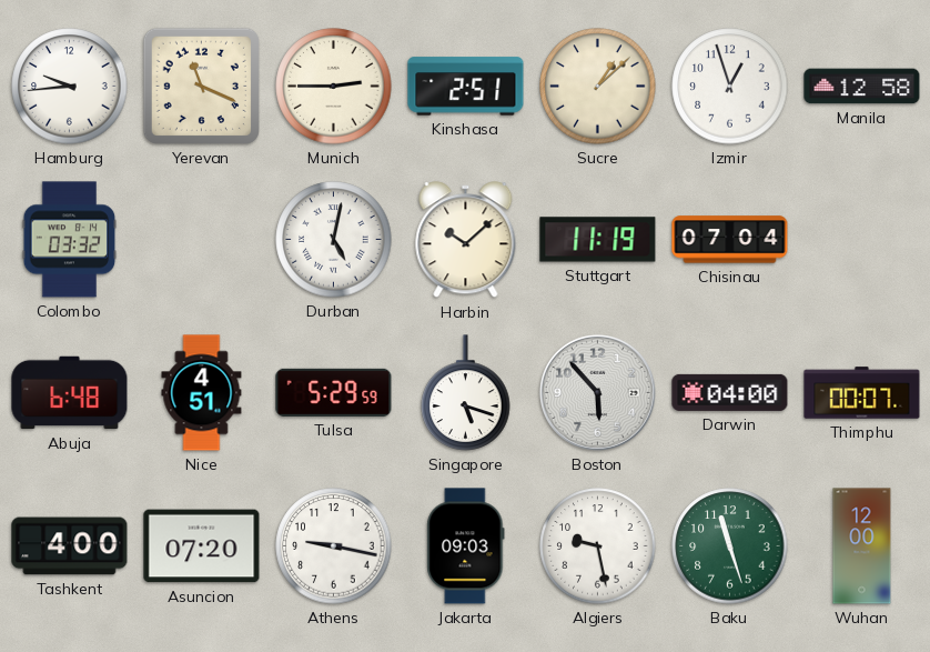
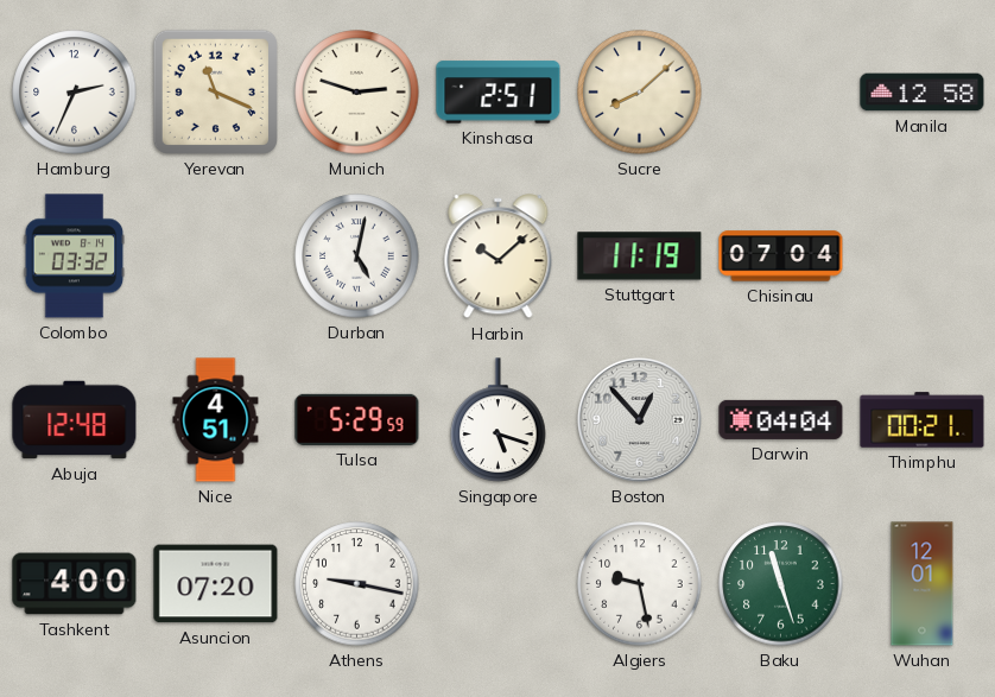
Hamburg: 9:44 -> 2:34 (75, 93)
Munich: 2:45 -> 2:48 (357, 93)
Sucre: 1:08 -> 8:08 (640, 93)
Izmir: 12:57 -> none (730, 87)
Abuja: 6:48 -> 12:48 (75, 420)
Boston: 5:53 -> 12:53 (639, 419)
Darwin: 04:00 -> 04:04 (781, 419)
Thimphu: 00:07 -> 00:21 (923, 420)
Jakarta: 09:03 -> none (466, 546)
Wuhan: 12:00 -> 12:01 (923, 584)
